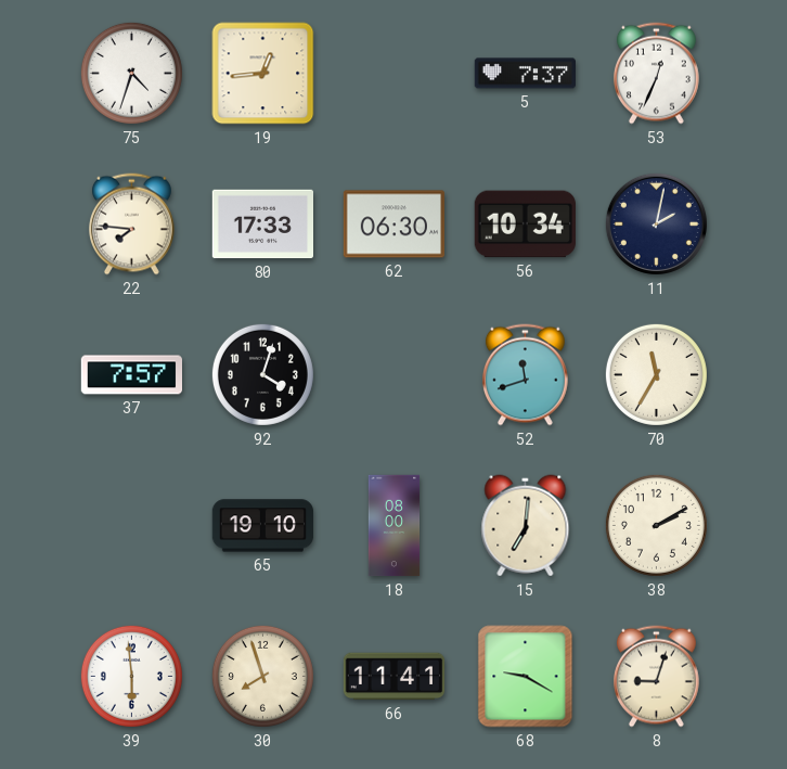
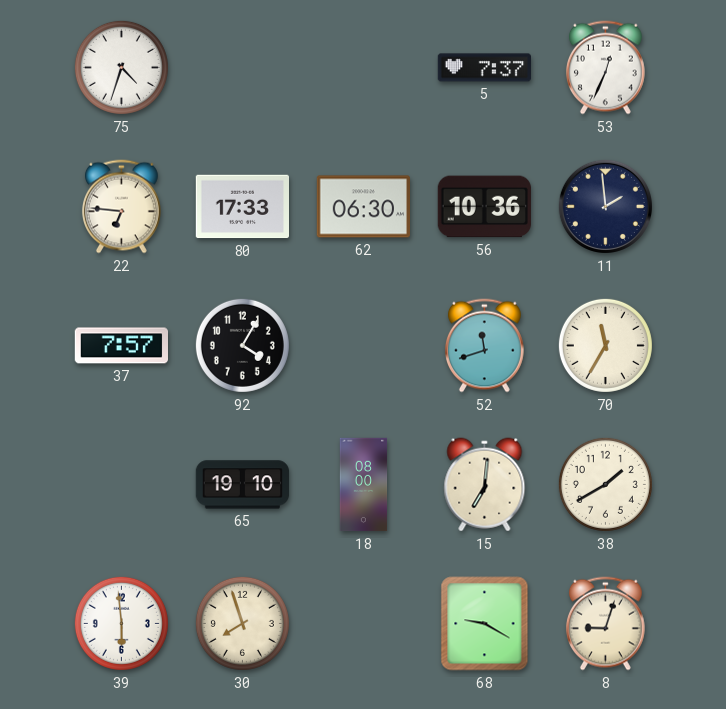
19: 12:44 -> none (263, 74)
22: 7:46 -> 6:46 (121, 207)
56: 10:34 -> 10:36 (484, 207)
11: 2:02 -> 1:59 (605, 206)
92: 4:03 -> 4:05 (242, 345)
38: 2:10 -> 1:40 (605, 484)
66: 11:41 -> none (395, 677)
